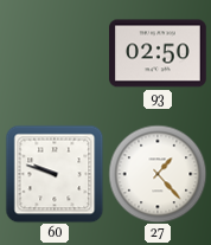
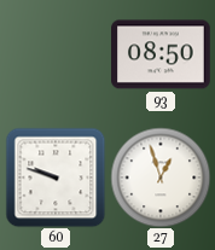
93: 02:50 -> 08:50 (162, 54)
27: 1:23 -> 12:57 (161, 178)
